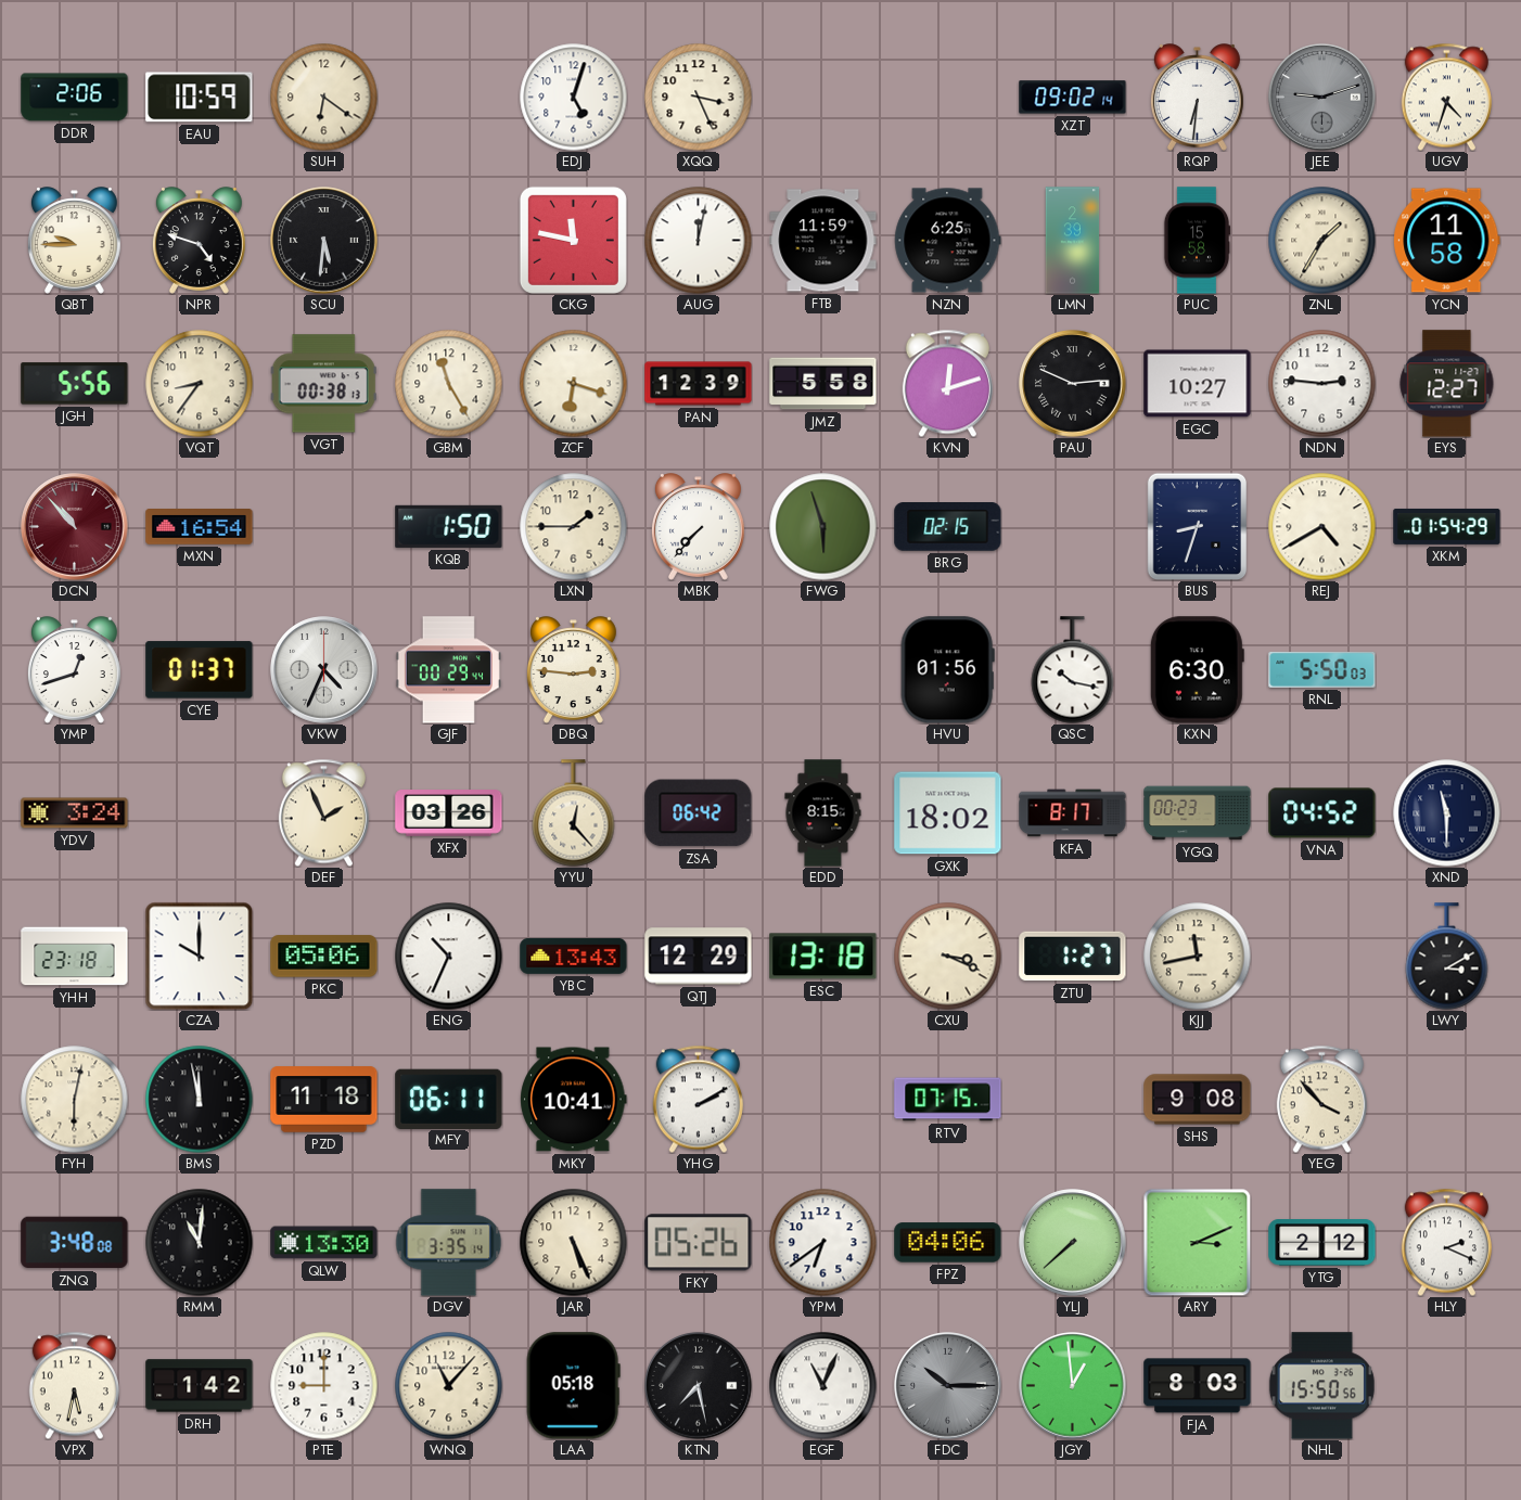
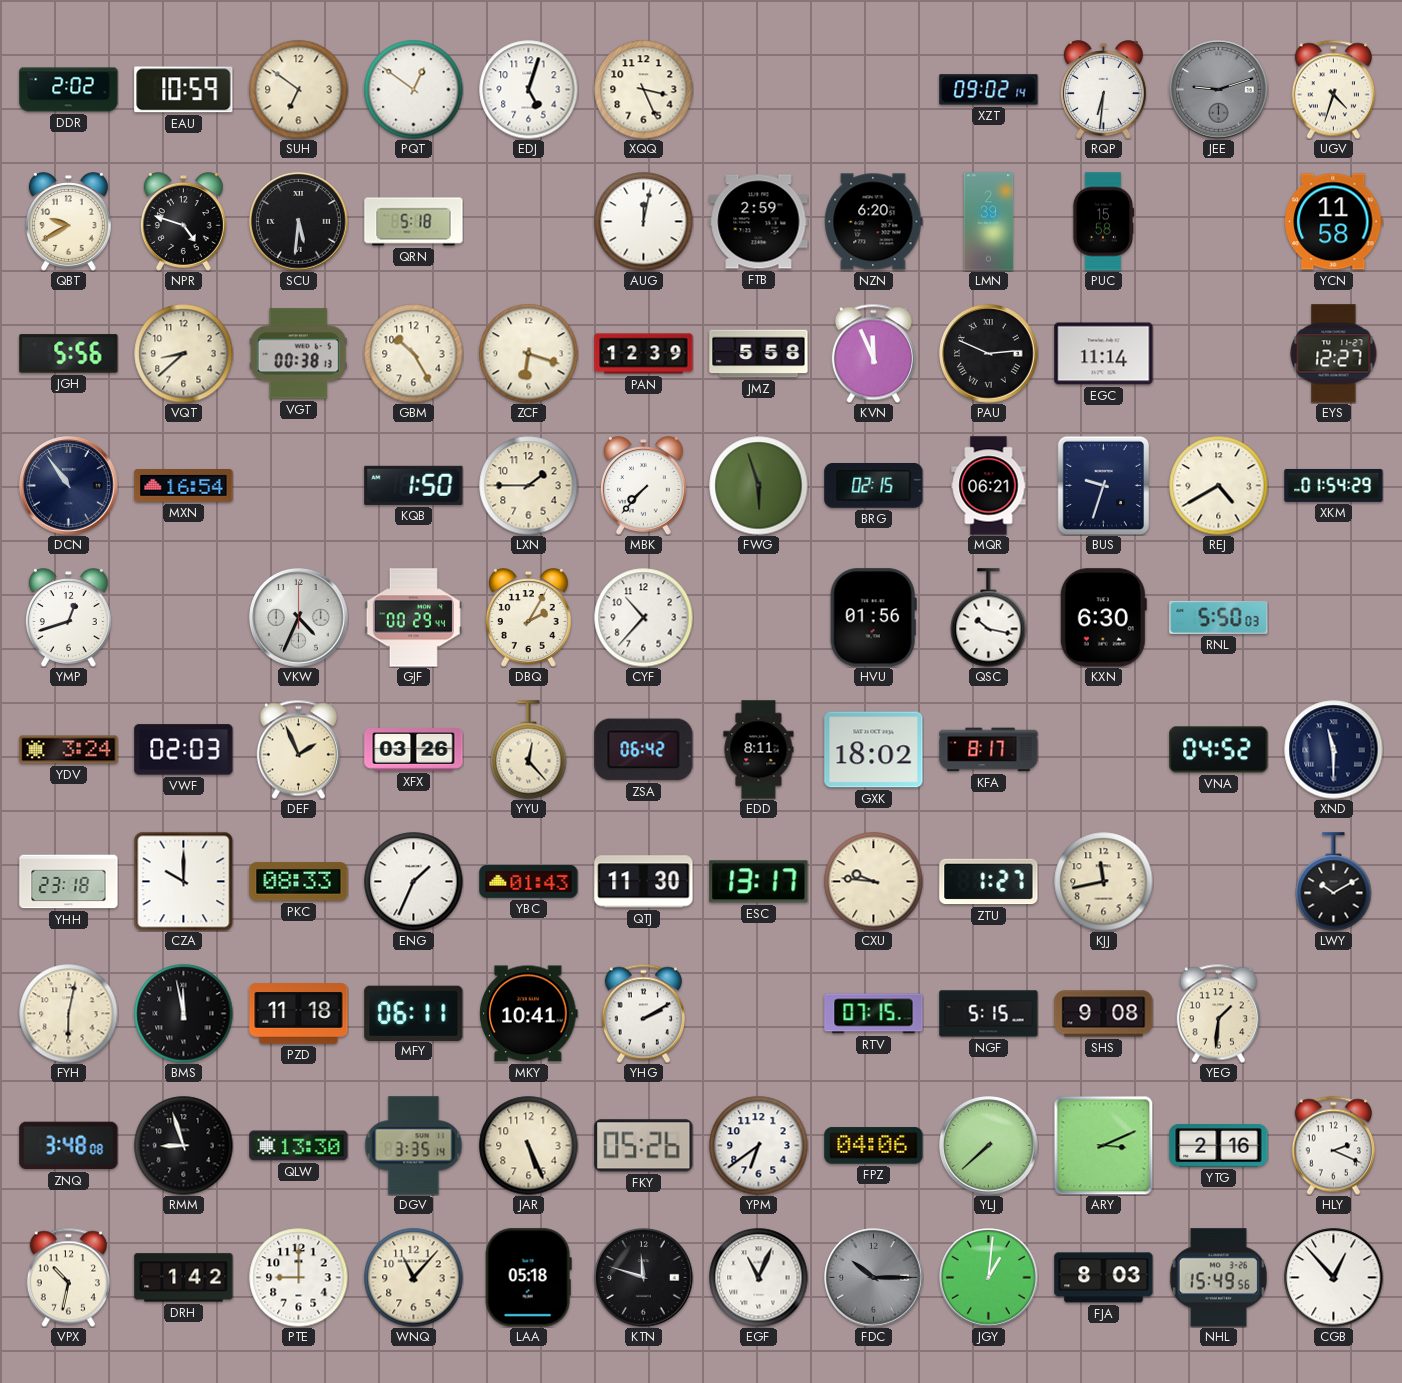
DDR: 2:06 -> 2:02 (69, 90)
SUH: 6:21 -> 6:51 (299, 90)
PQT: none -> 12:51 (414, 90)
QBT: 9:45 -> 9:40 (68, 222)
QRN: none -> 5:18 (414, 222)
CKG: 11:47 -> none (573, 240)
FTB: 11:59 -> 2:59 (759, 222)
NZN: 6:25 -> 6:20 (874, 222)
ZNL: 1:35 -> none (1322, 241)
VQT: 8:36 -> 8:38 (184, 354)
GBM: 11:25 -> 10:25 (414, 354)
KVN: 12:12 -> 11:56 (873, 353)
EGC: 10:27 -> 11:14 (1104, 354)
NDN: 2:46 -> none (1322, 384)
DCN: 10:53 -> 10:54 (69, 486)
DCN dial: burgundy -> navy (69, 486)
MQR: none -> 06:21 (989, 486)
BUS: 8:33 -> 9:33 (1104, 485)
CYE: 01:37 -> none (200, 670)
DBQ: 2:46 -> 2:05 (528, 618)
CYF: none -> 10:37 (644, 618)
VWF: none -> 02:03 (184, 750)
EDD: 8:15 -> 8:11 (759, 750)
YGQ: 00:23 -> none (1198, 813)
PKC: 05:06 -> 08:33 (299, 882)
ENG: 10:34 -> 1:34 (414, 882)
YBC: 13:43 -> 01:43 (529, 881)
QTJ: 12:29 -> 11:30 (644, 882)
ESC: 13:18 -> 13:17 (759, 882)
CXU: 3:19 -> 9:46 (874, 882)
LWY: 3:10 -> 10:10 (1334, 882)
NGF: none -> 5:15 (989, 1014)
YEG: 3:53 -> 1:31 (1218, 1013)
RMM: 11:01 -> 8:57 (184, 1146)
YTG: 2:12 -> 2:16 (1219, 1146)
VPX: 5:32 -> 10:32 (68, 1277)
KTN: 7:28 -> 11:48 (644, 1278)
JGY: 12:59 -> 1:01 (989, 1278)
NHL: 15:50 -> 15:49 (1218, 1278)
CGB: none -> 12:53 (1334, 1278)
